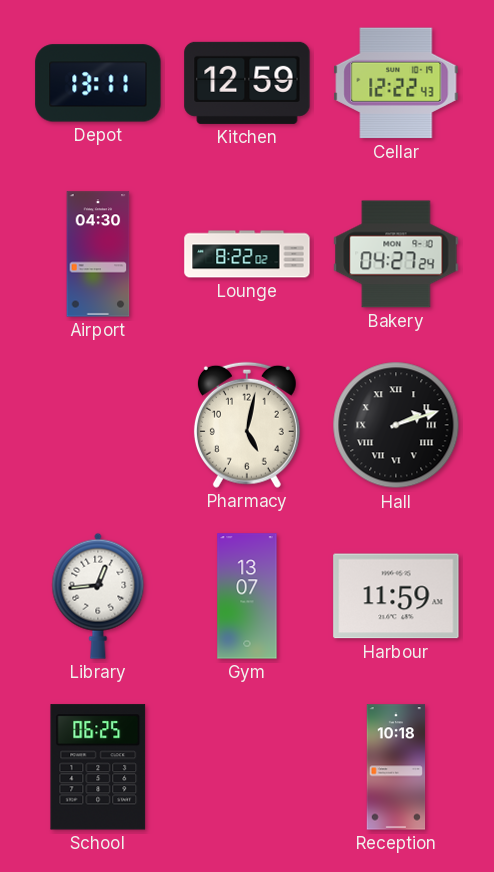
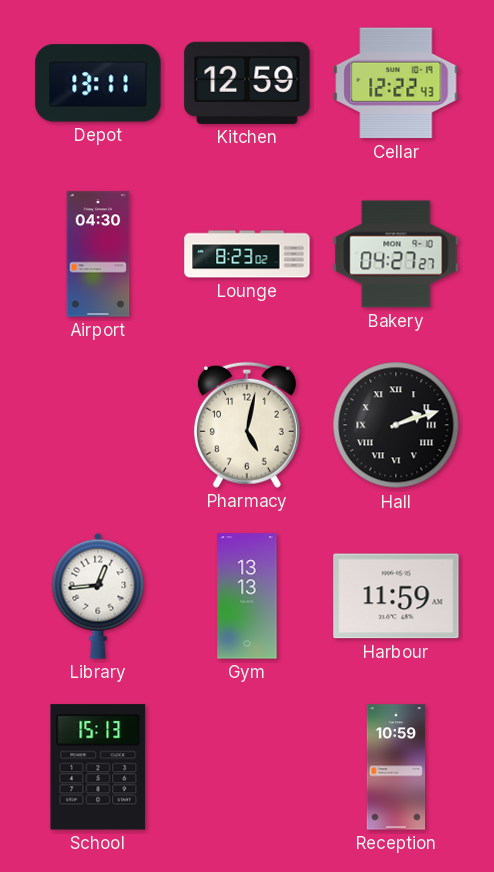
Lounge: 8:22 -> 8:23 (247, 254)
Bakery: 04:27:24 -> 04:27:27 (396, 254)
Gym: 13:07 -> 13:13 (247, 596)
School: 06:25 -> 15:13 (98, 767)
Reception: 10:18 -> 10:59 (396, 767)
